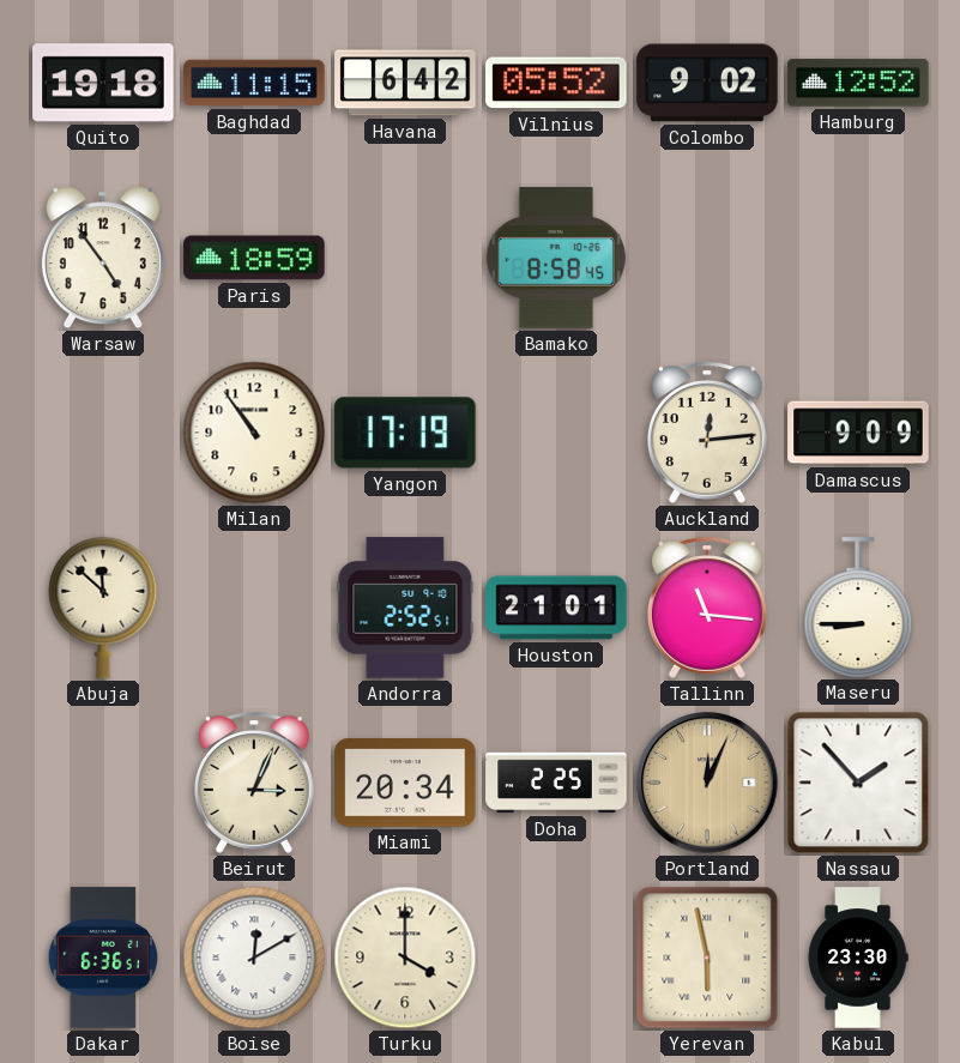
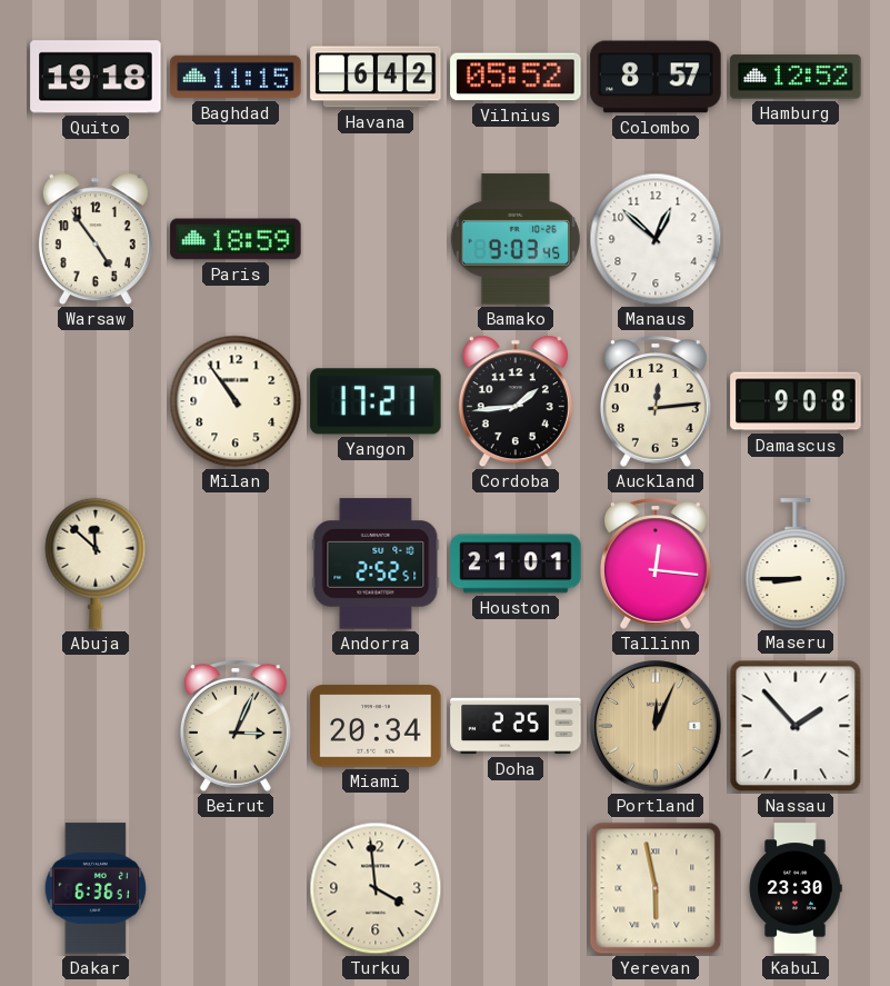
Colombo: 9:02 -> 8:57 (656, 77)
Bamako: 8:58 -> 9:03 (516, 239)
Manaus: none -> 12:52 (656, 239)
Yangon: 17:19 -> 17:21 (376, 401)
Cordoba: none -> 1:44 (516, 401)
Damascus: 9:09 -> 9:08 (796, 401)
Tallinn: 11:16 -> 12:16 (656, 564)
Boise: 12:10 -> none (254, 958)
Turku: 4:00 -> 3:59 (376, 888)
